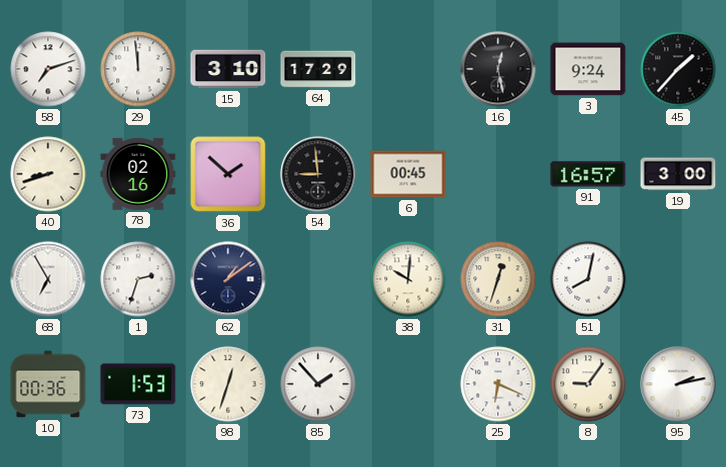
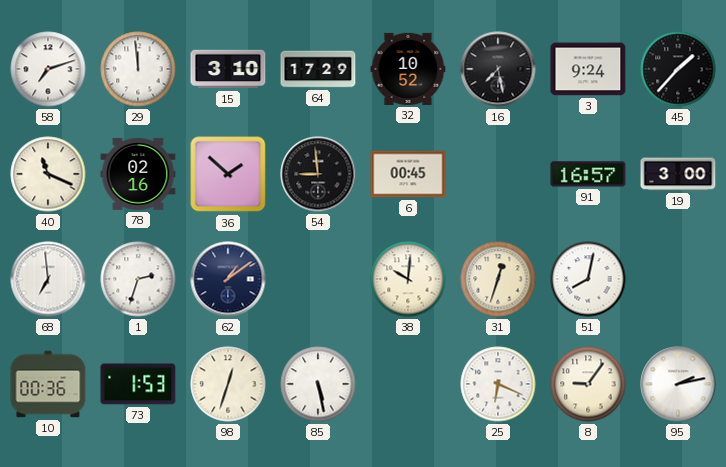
32: none -> 10:52 (408, 69)
16: 12:28 -> 7:28 (498, 69)
40: 8:42 -> 11:19 (48, 174)
68: 6:55 -> 6:59 (48, 279)
85: 1:53 -> 5:28 (318, 384)
